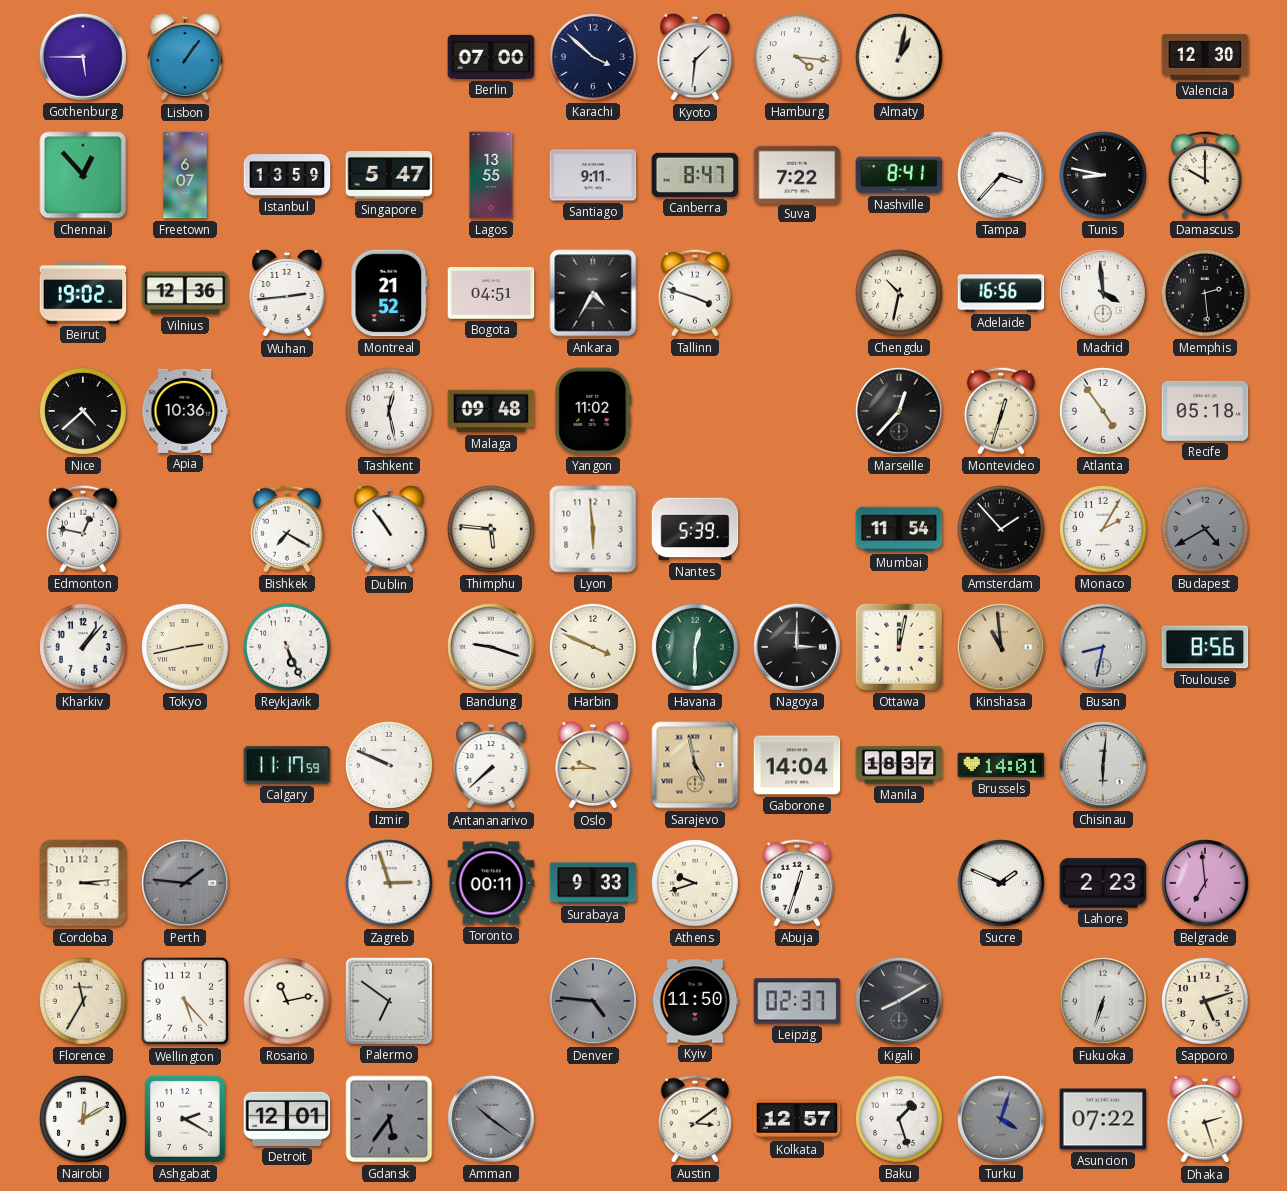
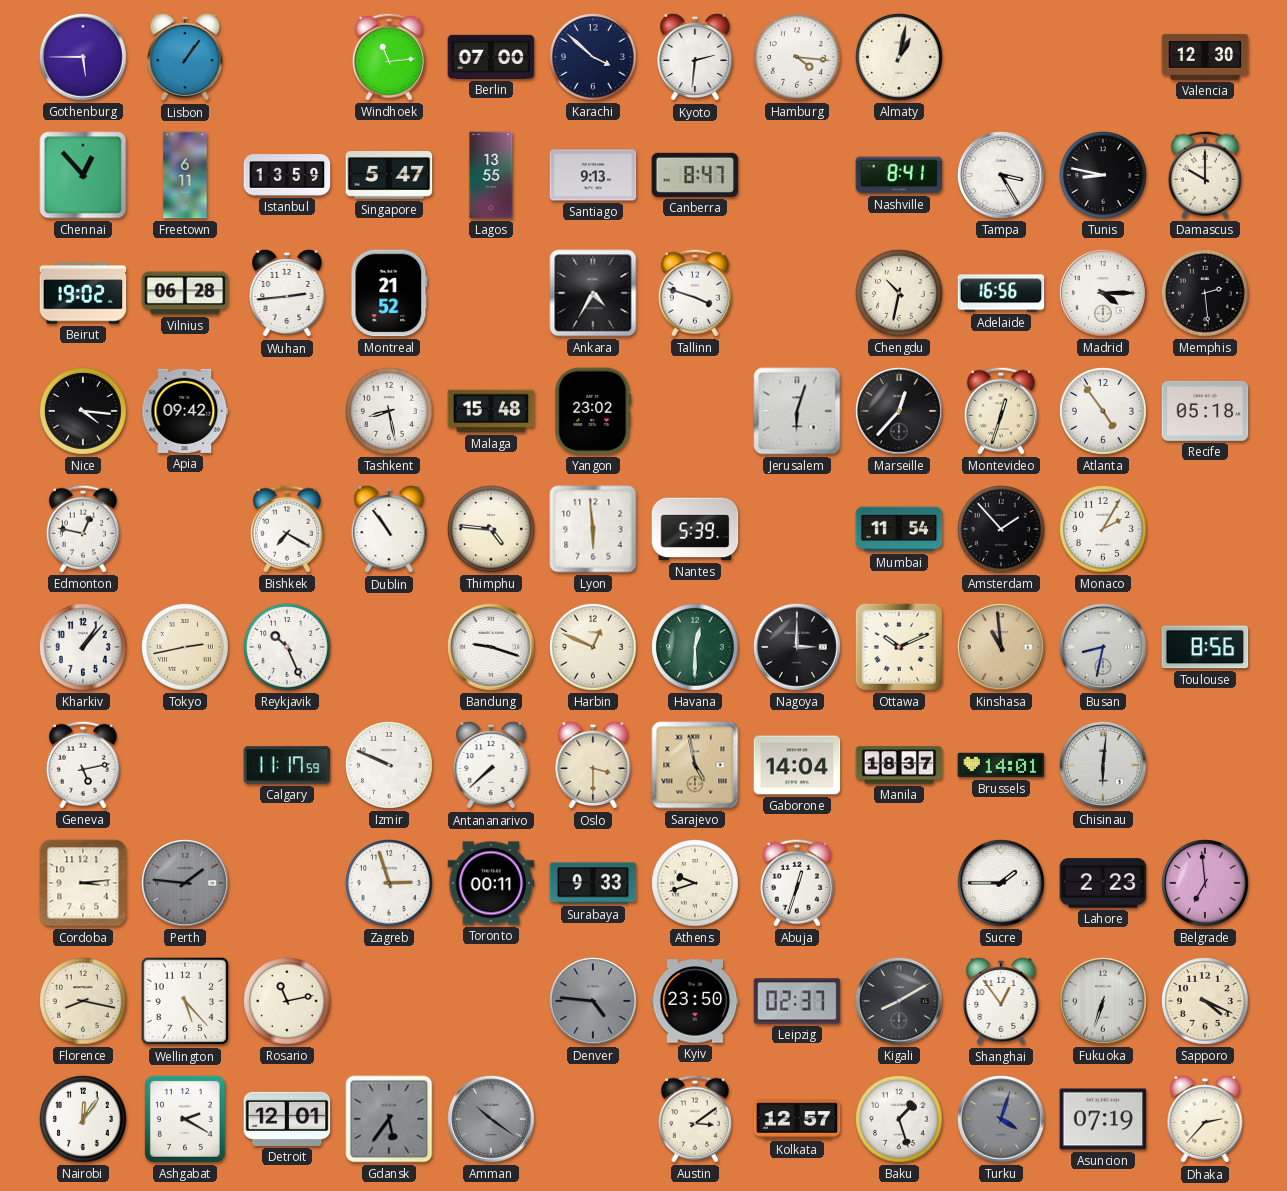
Windhoek: none -> 11:14 (389, 57)
Kyoto: 1:31 -> 2:31 (695, 57)
Freetown: 6:07 -> 6:11 (185, 175)
Santiago: 9:11 -> 9:13 (593, 175)
Suva: 7:22 -> none (797, 174)
Tampa: 3:37 -> 3:25 (1001, 175)
Vilnius: 12:36 -> 06:28 (185, 293)
Bogota: 04:51 -> none (491, 293)
Madrid: 3:59 -> 4:15 (1103, 293)
Nice: 4:38 -> 4:16 (84, 412)
Apia: 10:36 -> 09:42 (185, 411)
Tashkent: 12:28 -> 8:28 (390, 412)
Malaga: 09:48 -> 15:48 (491, 411)
Yangon: 11:02 -> 23:02 (593, 411)
Jerusalem: none -> 6:03 (797, 411)
Thimphu: 5:46 -> 4:46 (492, 530)
Budapest: 4:40 -> none (1206, 530)
Reykjavik: 5:26 -> 10:26 (288, 648)
Harbin: 3:49 -> 12:49 (594, 648)
Ottawa: 12:02 -> 10:11 (899, 647)
Geneva: none -> 5:13 (83, 765)
Oslo: 9:45 -> 3:30 (593, 765)
Sucre: 1:49 -> 1:45 (1001, 883)
Florence: 11:35 -> 8:17 (84, 1002)
Palermo: 6:51 -> none (388, 1000)
Kyiv: 11:50 -> 23:50 (695, 1001)
Shanghai: none -> 12:54 (1001, 1001)
Sapporo: 5:12 -> 4:19 (1206, 1002)
Nairobi: 12:10 -> 12:06 (84, 1120)
Asuncion: 07:22 -> 07:19 (1103, 1119)
Dhaka: 2:27 -> 2:37 (1205, 1119)
